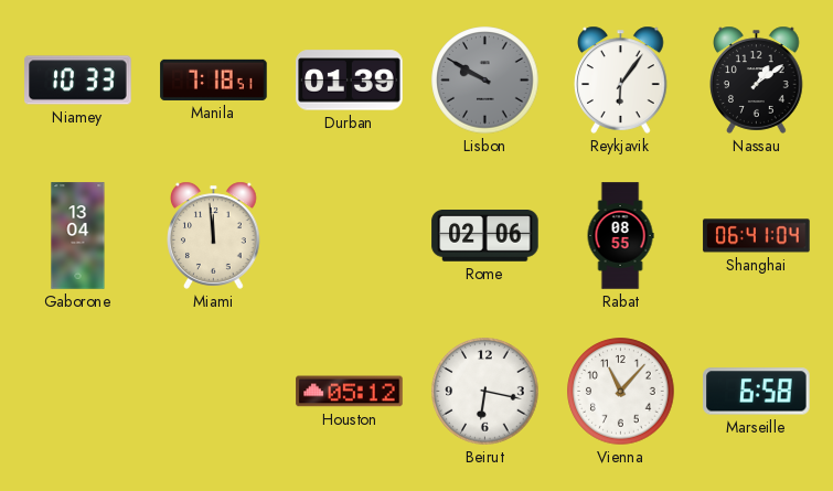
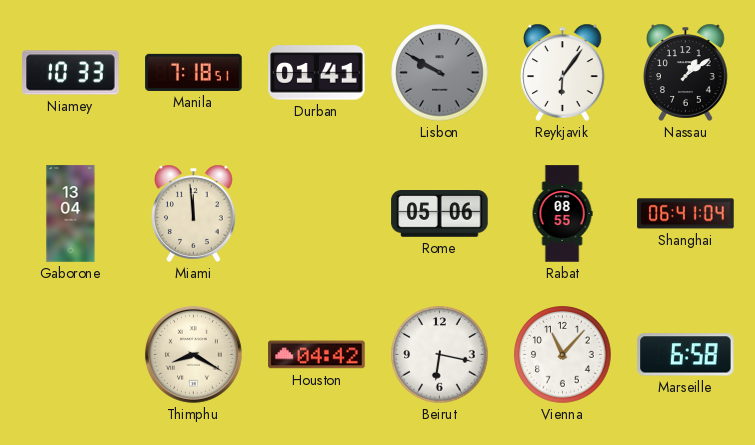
Durban: 01:39 -> 01:41 (317, 73)
Rome: 02:06 -> 05:06 (440, 214)
Thimphu: none -> 8:20 (193, 354)
Houston: 05:12 -> 04:42 (317, 355)
